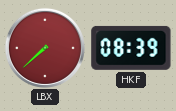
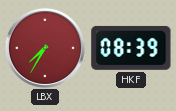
LBX: 7:38 -> 7:35 (45, 48)
